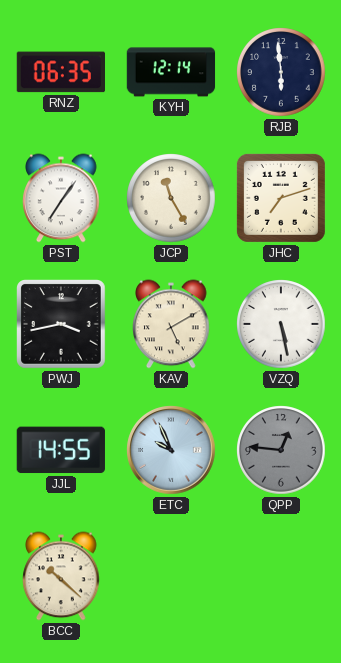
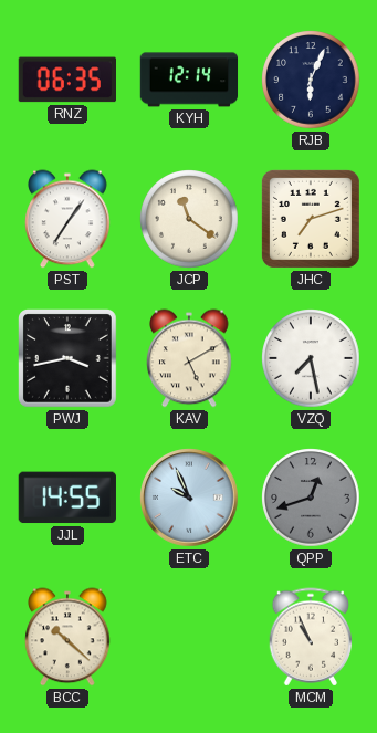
RJB: 5:59 -> 6:04 (311, 80)
JCP: 11:25 -> 11:21 (189, 219)
VZQ: 5:28 -> 7:28 (311, 358)
QPP: 12:46 -> 12:42 (311, 498)
MCM: none -> 10:56 (311, 637)
